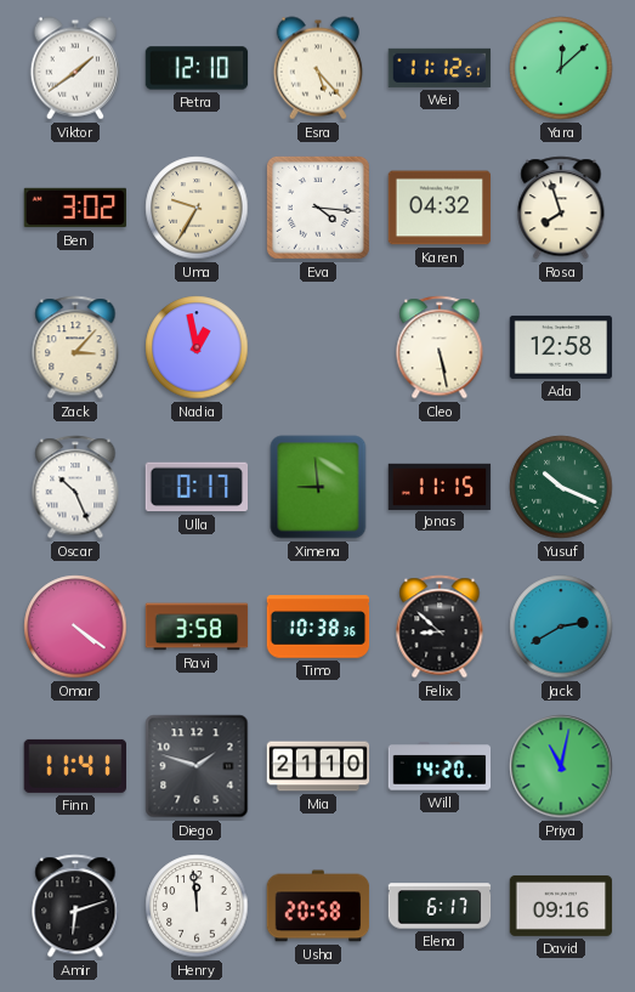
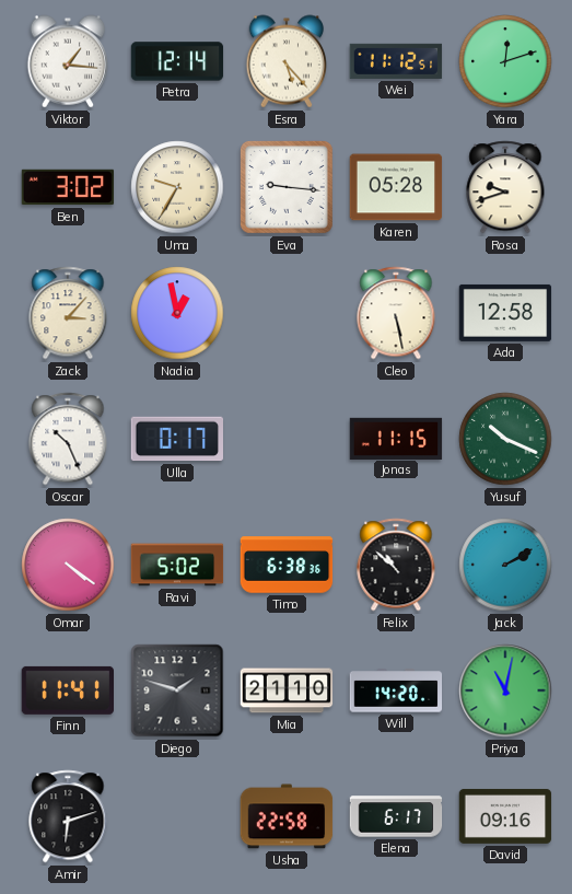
Viktor: 1:39 -> 1:16 (67, 61)
Petra: 12:10 -> 12:14 (177, 61)
Yara: 12:08 -> 12:12 (505, 61)
Eva: 4:16 -> 9:16 (287, 187)
Karen: 04:32 -> 05:28 (396, 187)
Rosa: 7:57 -> 9:42 (505, 187)
Ximena: 8:59 -> none (318, 487)
Ravi: 3:58 -> 5:02 (177, 565)
Timo: 10:38 -> 6:38 (287, 565)
Felix: 8:52 -> 10:52 (396, 565)
Jack: 2:40 -> 2:10 (505, 565)
Henry: 11:59 -> none (197, 906)
Usha: 20:58 -> 22:58 (287, 816)
